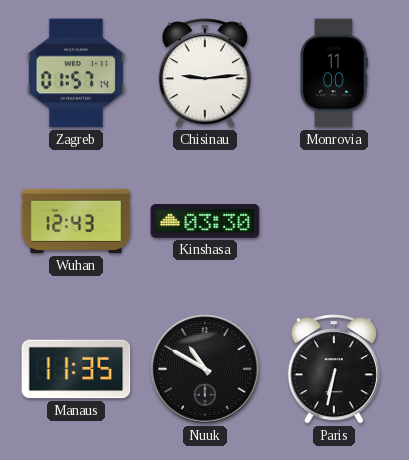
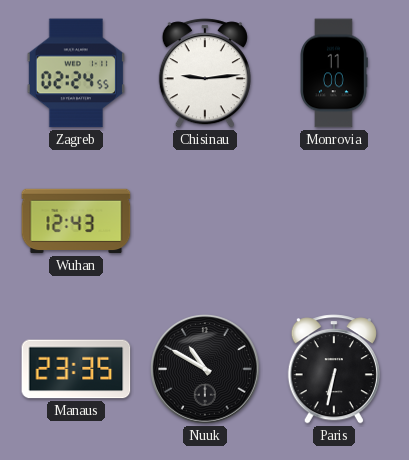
Zagreb: 01:57 -> 02:24 (76, 73)
Kinshasa: 03:30 -> none (205, 221)
Manaus: 11:35 -> 23:35 (76, 369)
